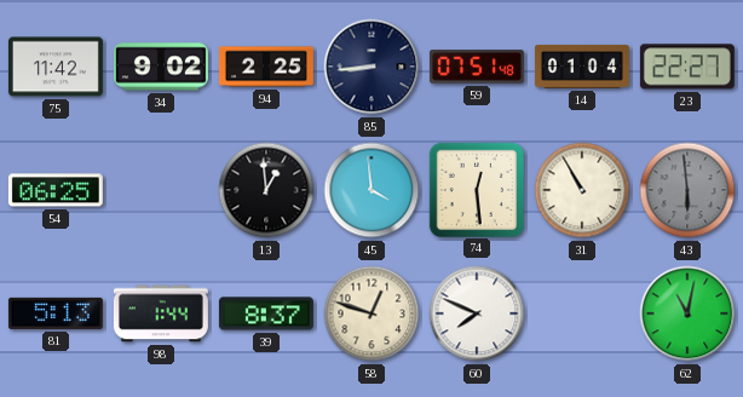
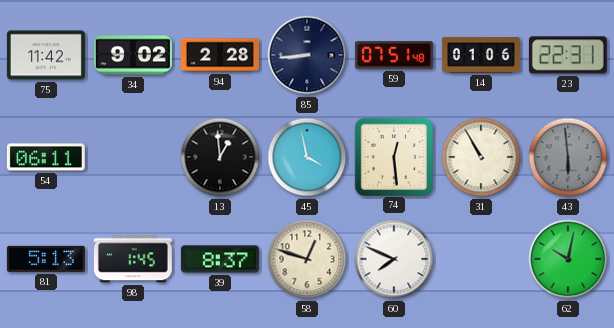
94: 2:25 -> 2:28 (220, 55)
14: 01:04 -> 01:06 (481, 55)
23: 22:27 -> 22:31 (568, 55)
54: 06:25 -> 06:11 (46, 157)
45: 3:59 -> 3:58 (307, 157)
98: 1:44 -> 1:45 (133, 259)
62: 11:02 -> 10:02 (568, 259)
